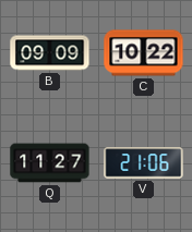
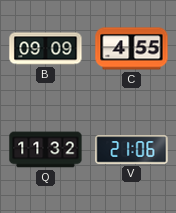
C: 10:22 -> 4:55 (132, 49)
Q: 11:27 -> 11:32 (46, 150)
